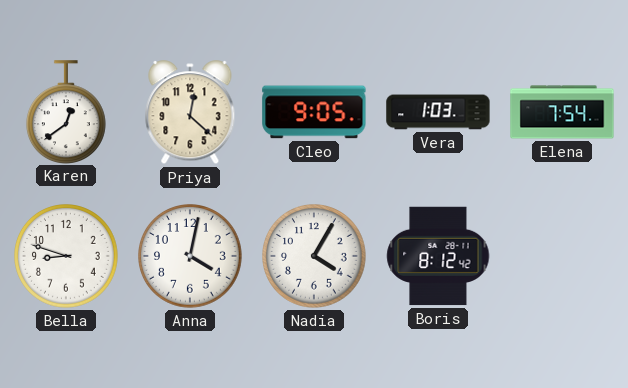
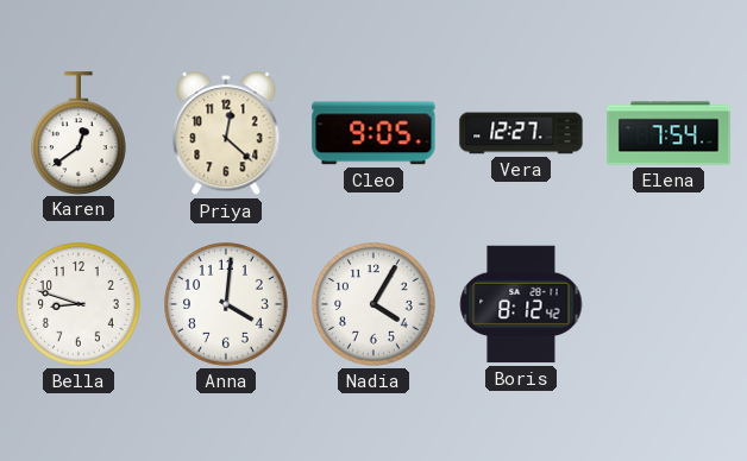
Vera: 1:03 -> 12:27 (521, 133)
Anna: 4:02 -> 4:01 (227, 305)
